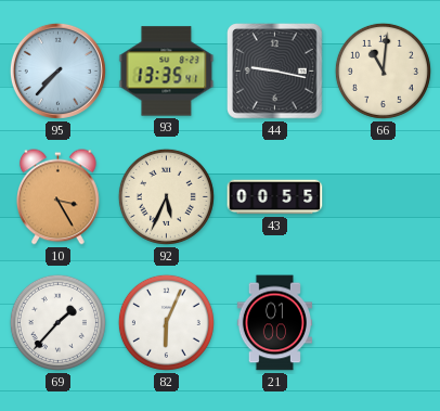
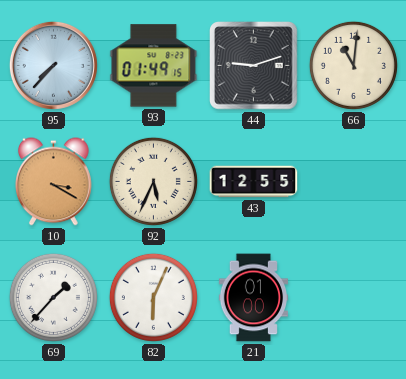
93: 13:35 -> 01:49 (154, 66)
44: 9:17 -> 9:12 (254, 66)
10: 3:25 -> 3:20 (54, 182)
43: 00:55 -> 12:55 (254, 182)
